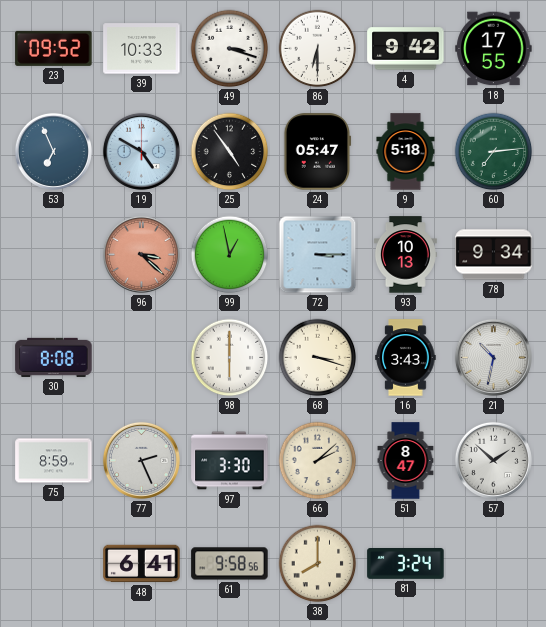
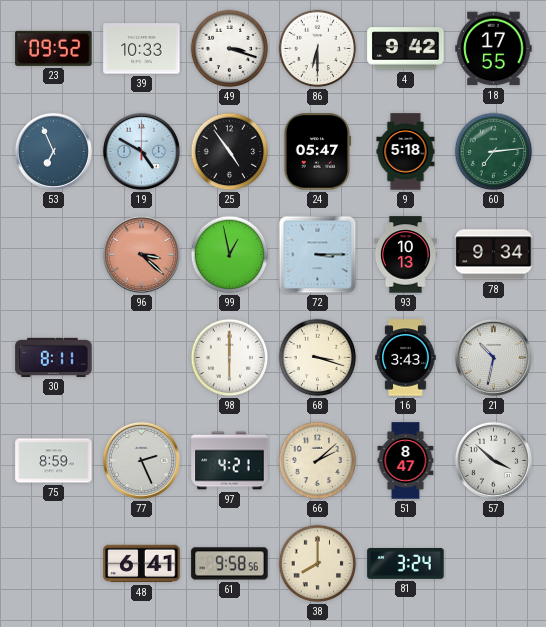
30: 8:08 -> 8:11 (54, 357)
97: 3:30 -> 4:21 (230, 461)
57: 1:52 -> 3:52 (493, 460)
